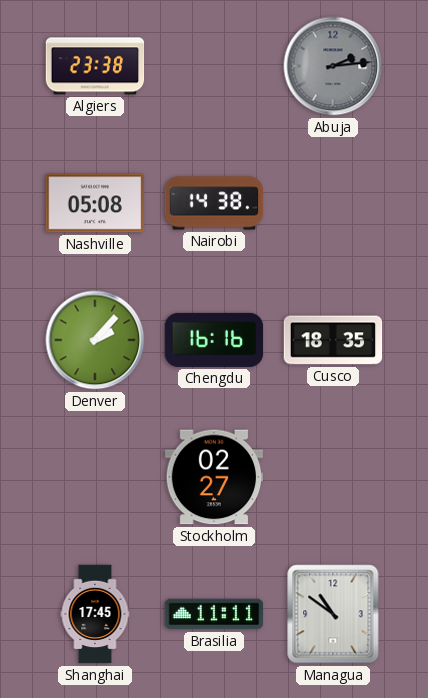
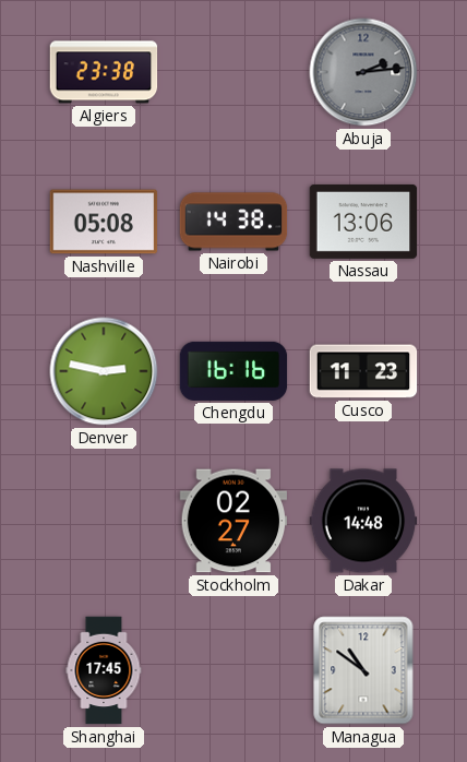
Nassau: none -> 13:06 (363, 222)
Denver: 2:07 -> 2:47 (104, 371)
Cusco: 18:35 -> 11:23 (363, 371)
Dakar: none -> 14:48 (363, 521)
Brasilia: 11:11 -> none (214, 614)
